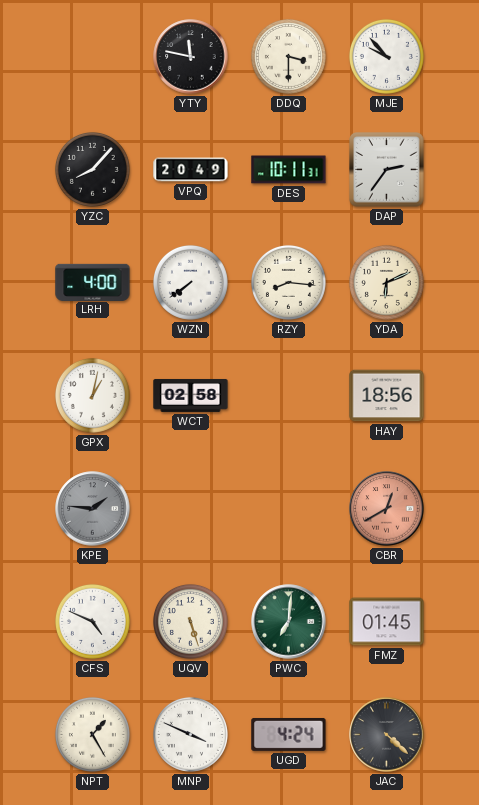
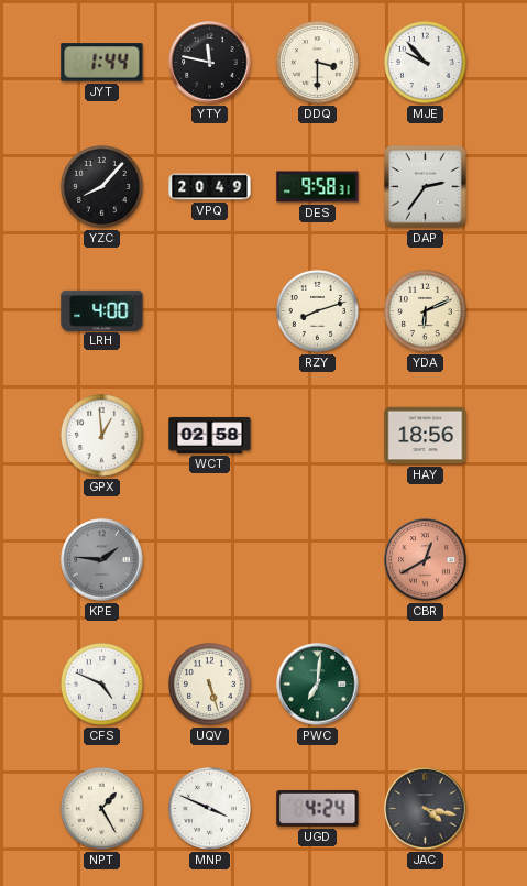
JYT: none -> 1:44 (102, 63)
DES: 10:11 -> 9:58 (318, 187)
WZN: 7:39 -> none (190, 282)
RZY: 8:16 -> 8:12 (317, 310)
GPX: 1:02 -> 12:59 (101, 435)
FMZ: 01:45 -> none (387, 622)
JAC: 4:22 -> 4:17 (426, 809)
